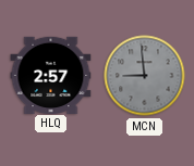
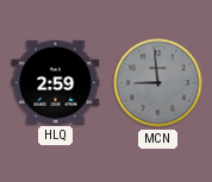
HLQ: 2:57 -> 2:59 (56, 82)
